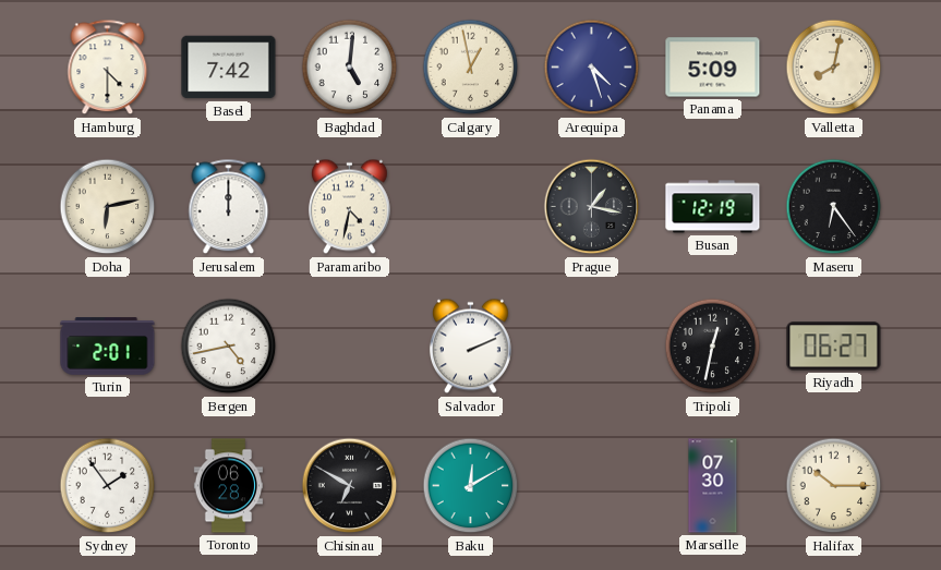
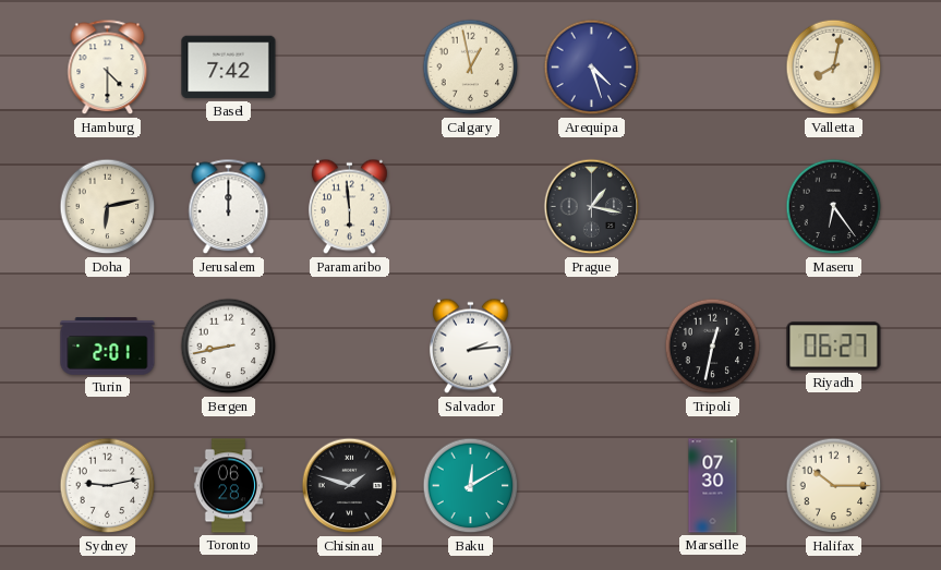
Baghdad: 5:01 -> none (350, 68)
Panama: 5:09 -> none (713, 68)
Paramaribo: 4:32 -> 5:59 (349, 207)
Busan: 12:19 -> none (713, 207)
Bergen: 4:43 -> 8:43 (229, 347)
Salvador: 2:11 -> 2:14 (470, 347)
Sydney: 1:54 -> 9:13 (108, 486)
Chisinau: 6:50 -> 1:48 (350, 486)
